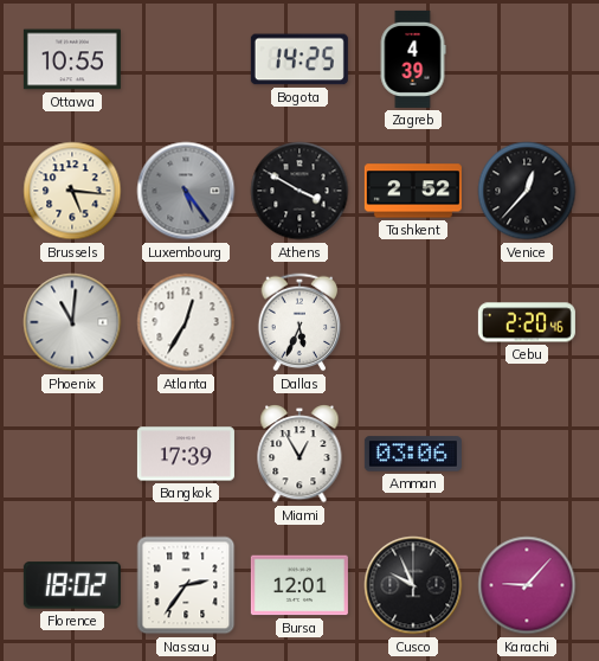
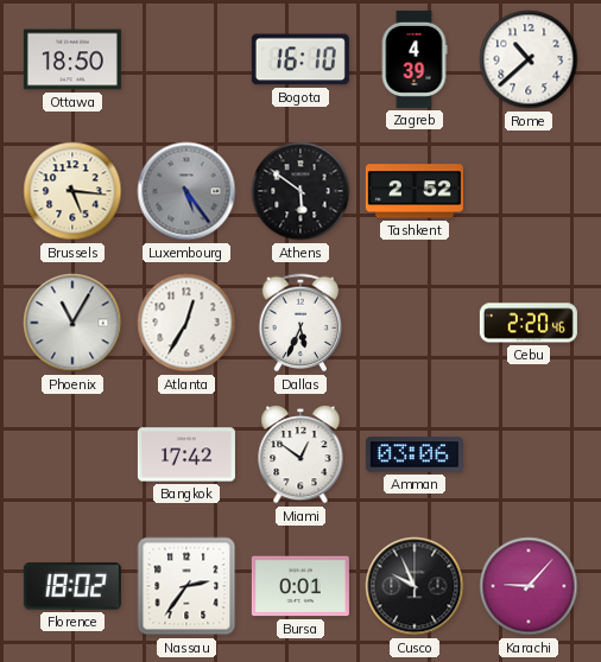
Ottawa: 10:55 -> 18:50 (72, 59)
Bogota: 14:25 -> 16:10 (300, 59)
Rome: none -> 10:38 (529, 59)
Athens: 3:50 -> 5:51 (300, 191)
Venice: 12:37 -> none (527, 191)
Phoenix: 11:01 -> 11:05 (72, 323)
Bangkok: 17:39 -> 17:42 (186, 454)
Miami: 12:55 -> 12:51 (300, 456)
Bursa: 12:01 -> 0:01 (300, 586)
